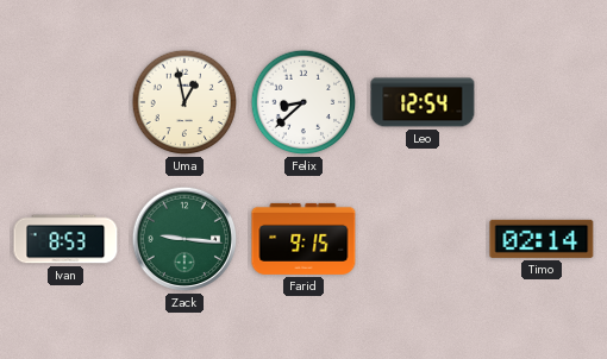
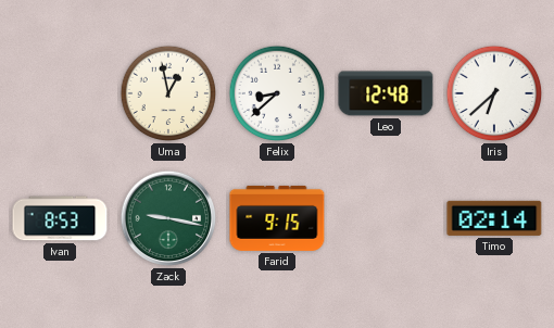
Leo: 12:54 -> 12:48 (386, 93)
Iris: none -> 6:38 (494, 93)
Zack: 9:16 -> 9:17 (168, 218)
